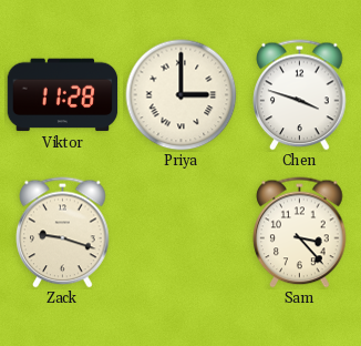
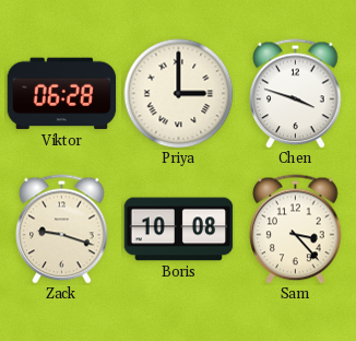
Viktor: 11:28 -> 06:28 (62, 94)
Boris: none -> 10:08 (179, 230)
